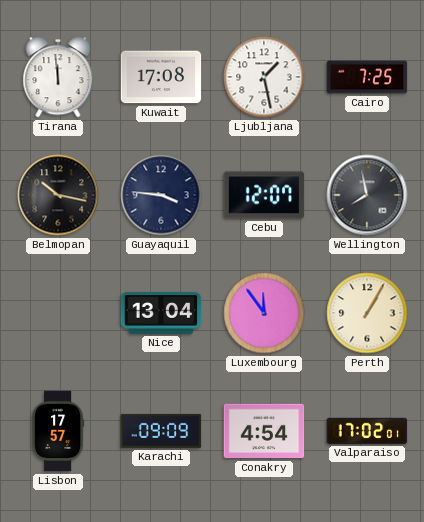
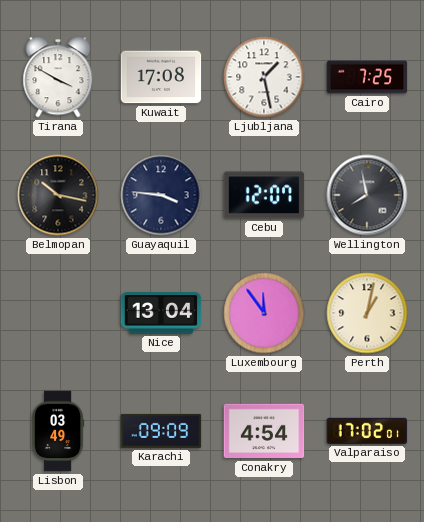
Tirana: 11:59 -> 3:50 (58, 77)
Perth: 1:05 -> 1:02 (367, 313)
Lisbon: 17:57 -> 03:49 (58, 431)
